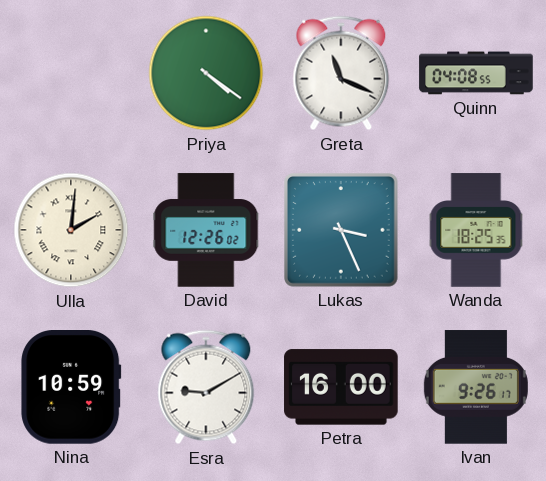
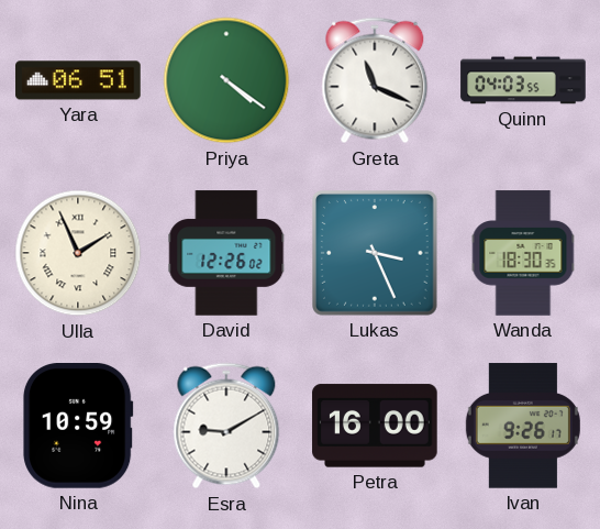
Yara: none -> 06:51 (78, 80)
Quinn: 04:08 -> 04:03 (523, 80)
Ulla: 2:01 -> 1:56 (78, 253)
Wanda: 18:25 -> 18:30 (523, 253)
